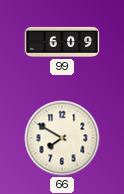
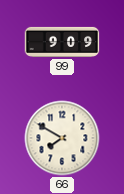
99: 6:09 -> 9:09 (62, 42)
